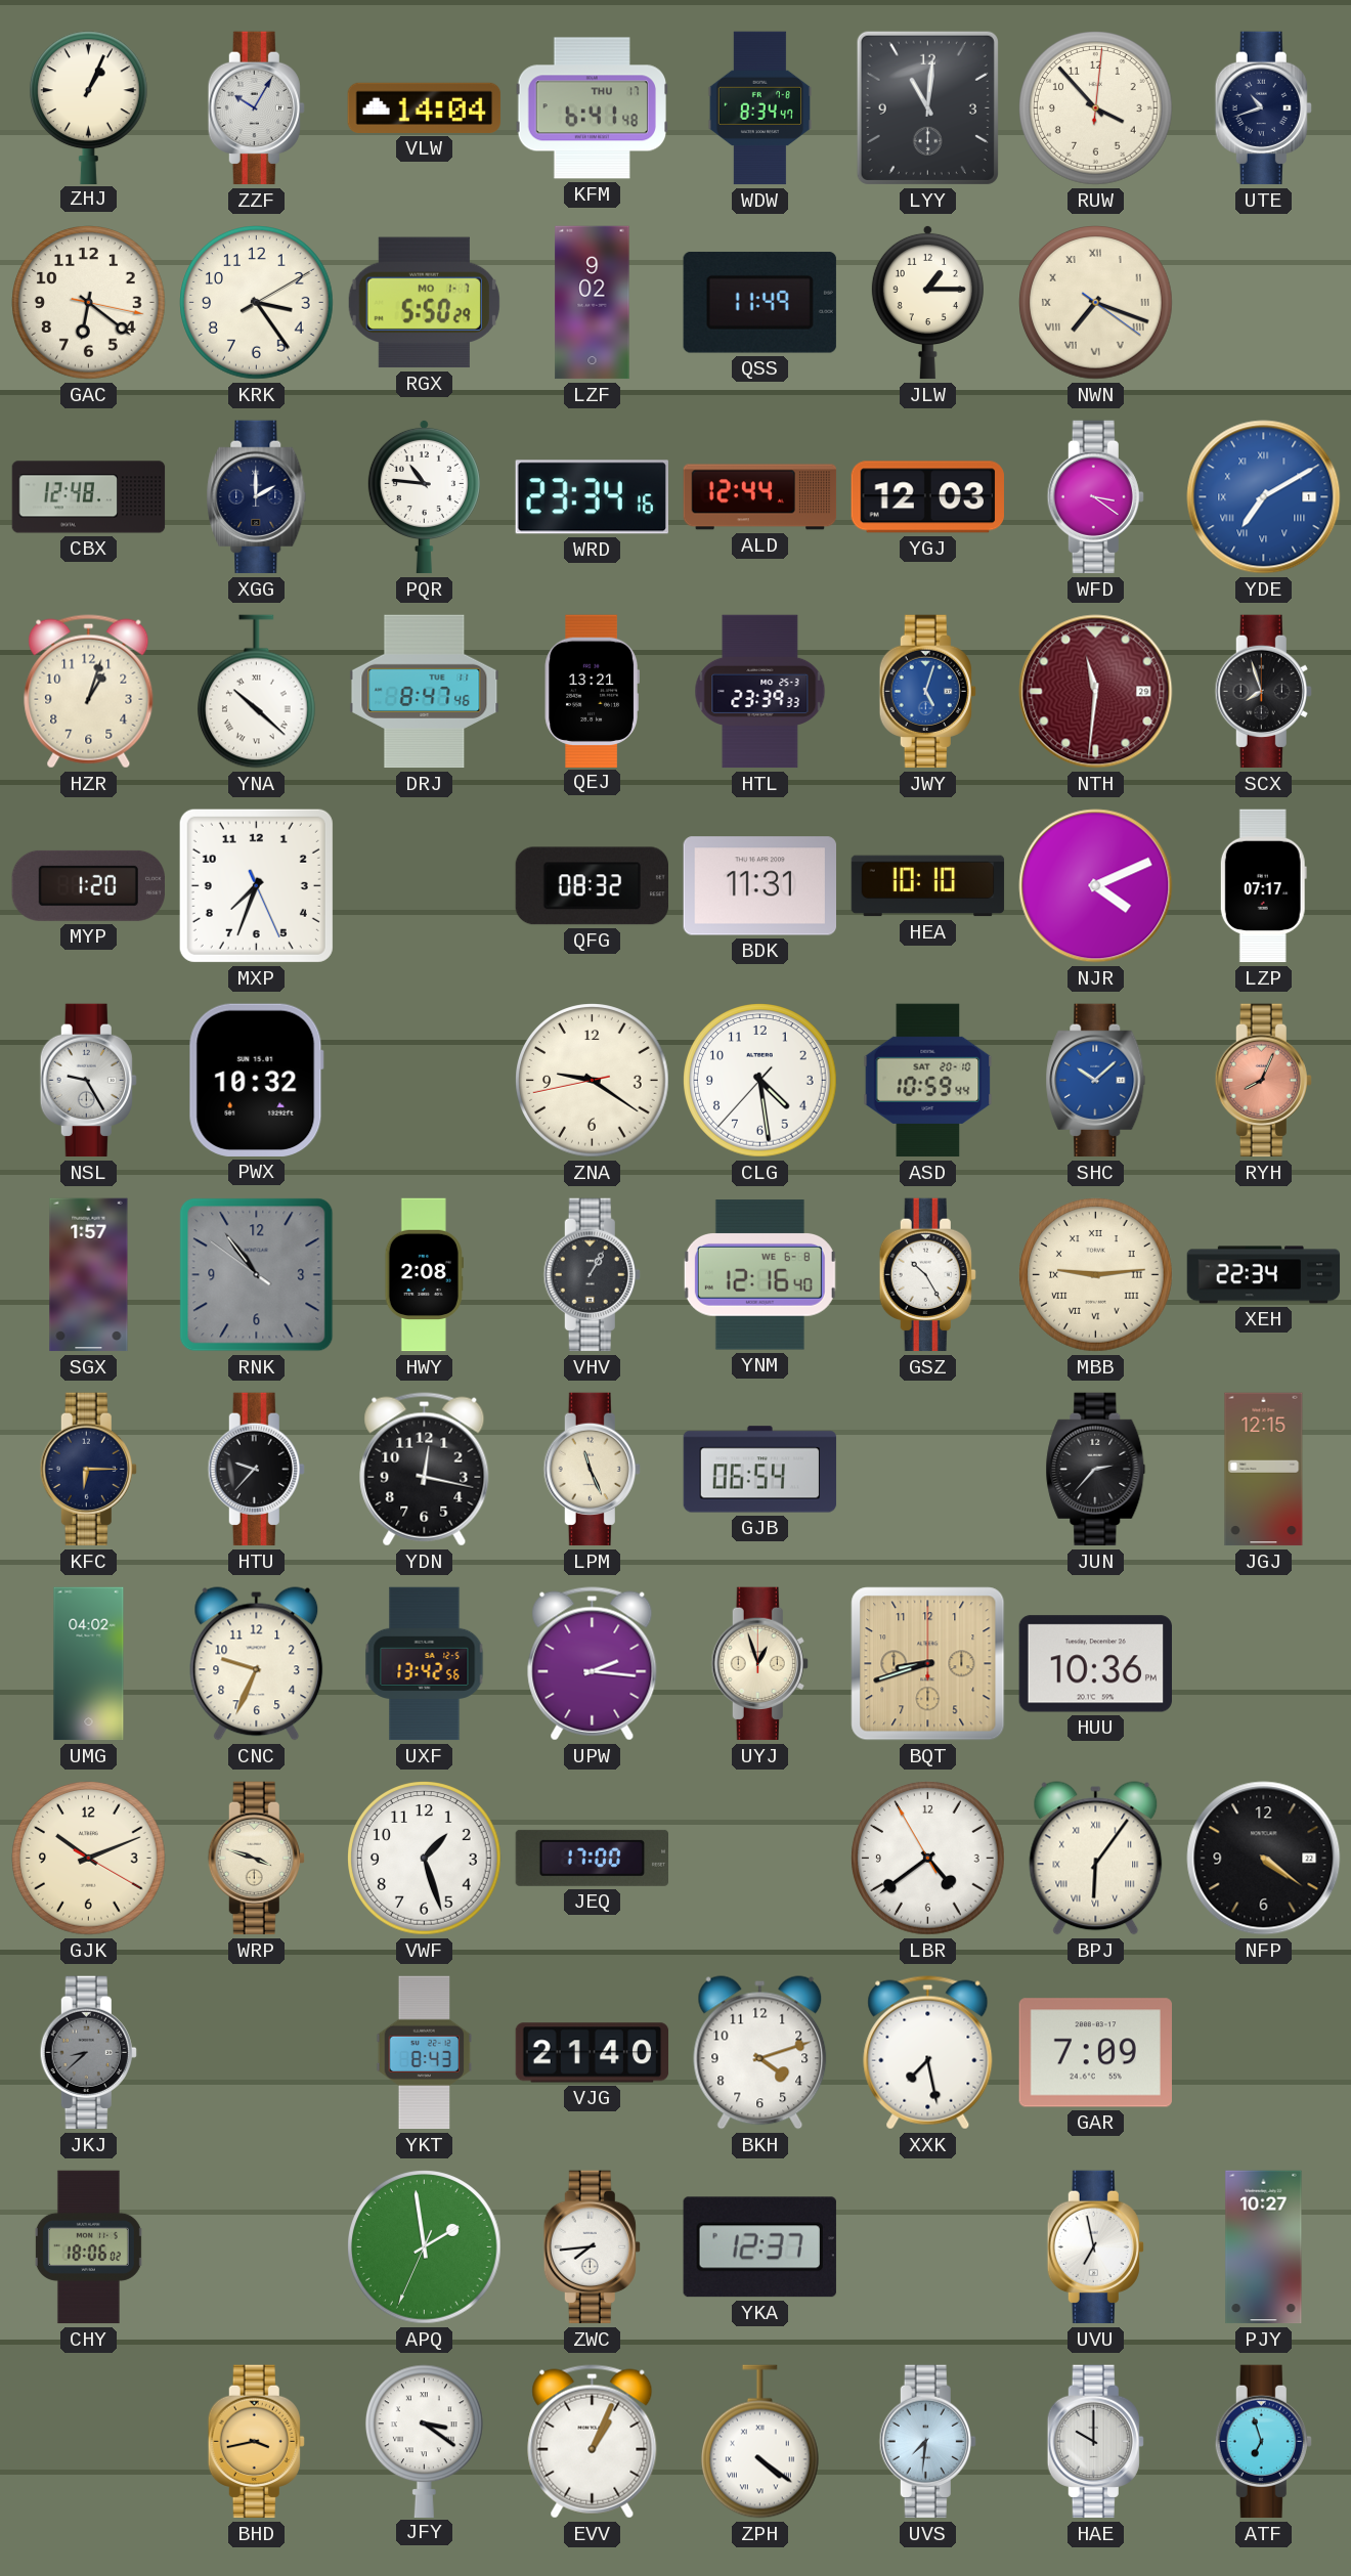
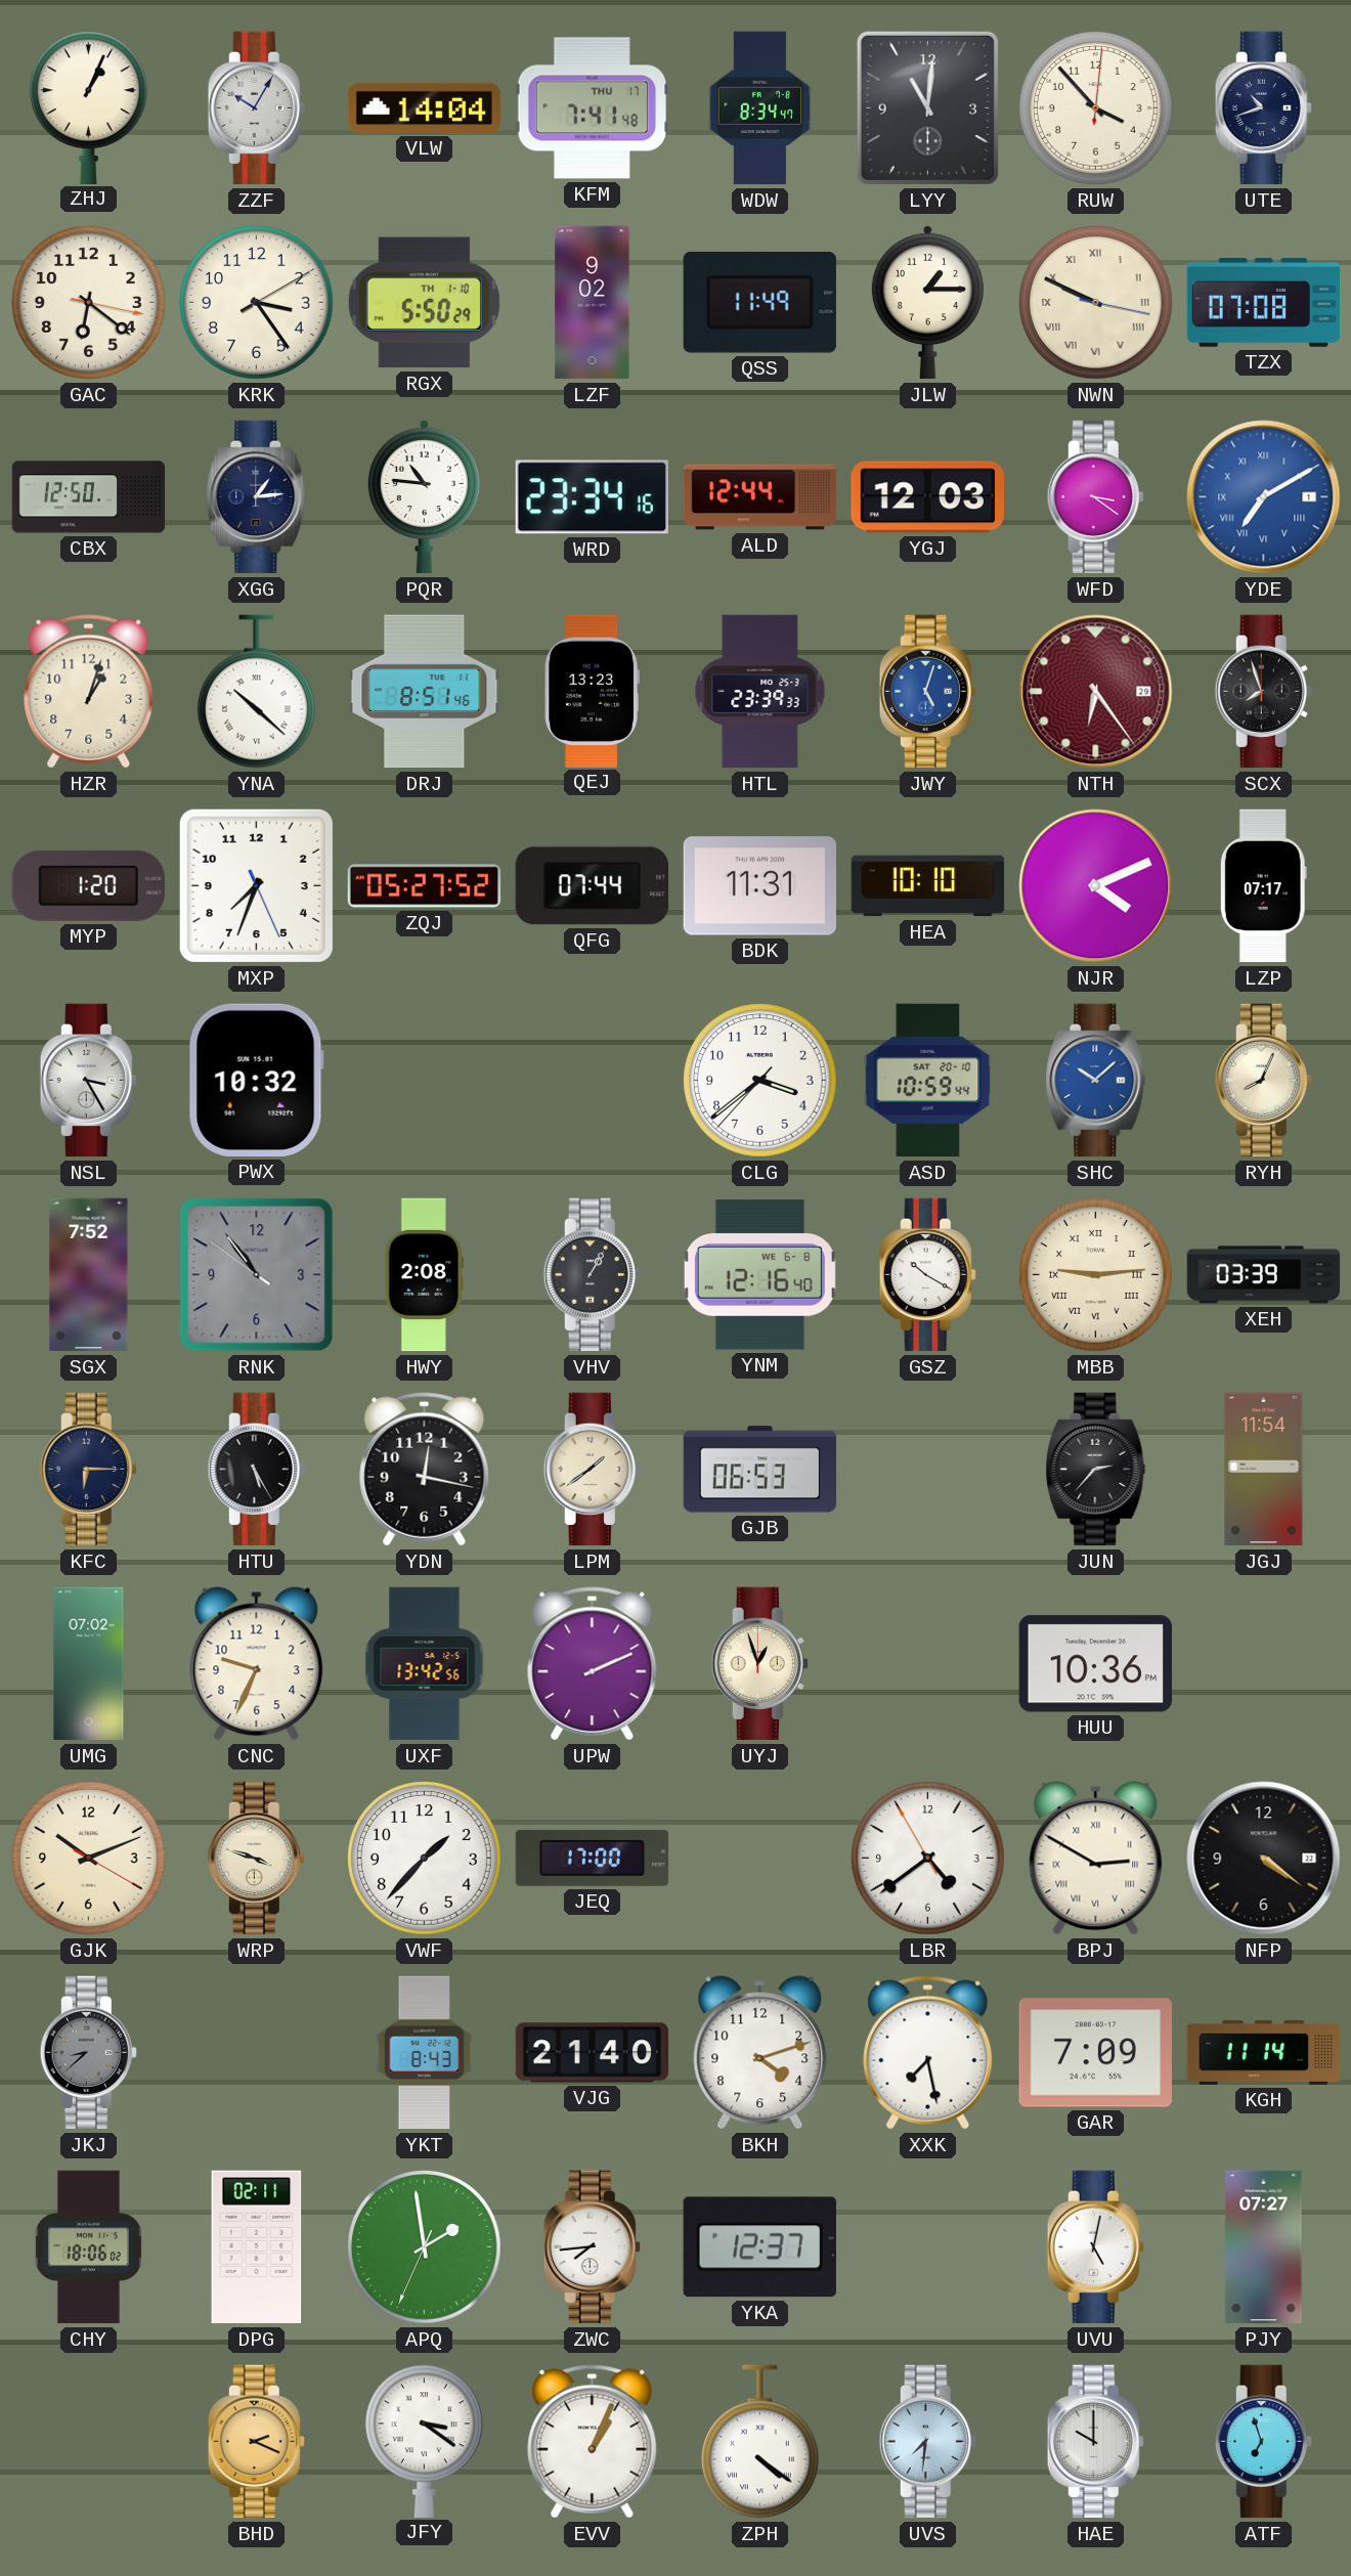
KFM: 6:41 -> 7:41 (592, 108)
RGX date: MO 1-7 -> TH 1-10 (424, 303)
NWN: 7:18 -> 9:49 (1096, 303)
TZX: none -> 07:08 (1264, 303)
CBX: 12:48 -> 12:50 (89, 497)
XGG: 2:00 -> 1:14 (257, 497)
DRJ: 8:47 -> 8:51 (425, 692)
QEJ: 13:21 -> 13:23 (592, 691)
NTH: 11:31 -> 6:24 (1096, 692)
ZQJ: none -> 05:27 (425, 886)
QFG: 08:32 -> 07:44 (592, 886)
NSL: 9:25 -> 3:25 (88, 1081)
ZNA: 9:20 -> none (593, 1081)
CLG: 4:28 -> 3:38 (760, 1081)
RYH dial: salmon -> cream (1263, 1081)
SGX: 1:57 -> 7:52 (89, 1275)
GSZ: 10:25 -> 10:20 (927, 1275)
XEH: 22:34 -> 03:39 (1264, 1275)
HTU: 9:37 -> 5:25 (256, 1470)
LPM: 11:26 -> 1:39 (592, 1470)
GJB: 06:54 -> 06:53 (760, 1470)
JGJ: 12:15 -> 11:54 (1264, 1470)
UMG: 04:02 -> 07:02 (89, 1664)
UPW: 2:16 -> 2:11 (593, 1664)
BQT: 8:42 -> none (928, 1664)
VWF: 1:27 -> 1:37 (425, 1859)
BPJ: 6:06 -> 2:50 (1096, 1859)
KGH: none -> 11:14 (1264, 2052)
DPG: none -> 02:11 (257, 2247)
UVU: 6:58 -> 5:02 (1095, 2247)
PJY: 10:27 -> 07:27 (1264, 2247)
BHD: 3:43 -> 2:19 (256, 2442)
